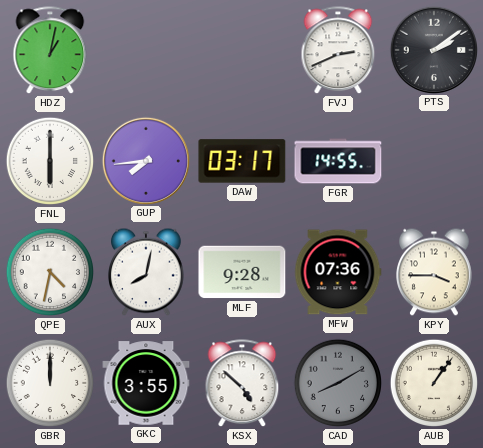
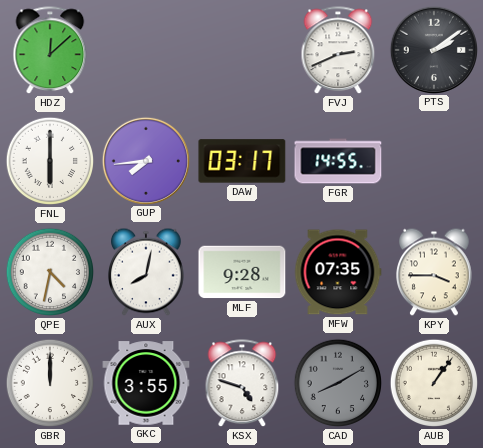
HDZ: 1:02 -> 12:08 (50, 51)
MFW: 07:36 -> 07:35 (338, 272)
KSX: 4:52 -> 4:48 (242, 384)
